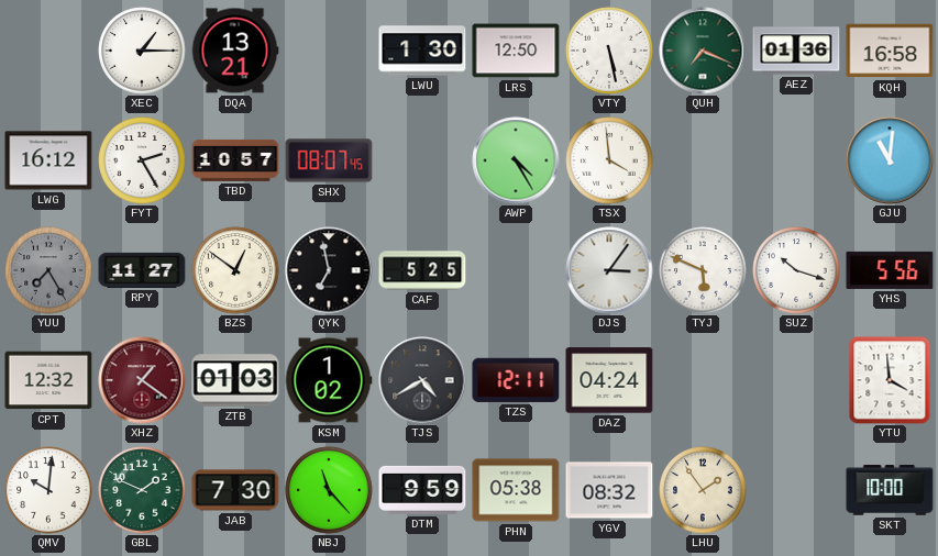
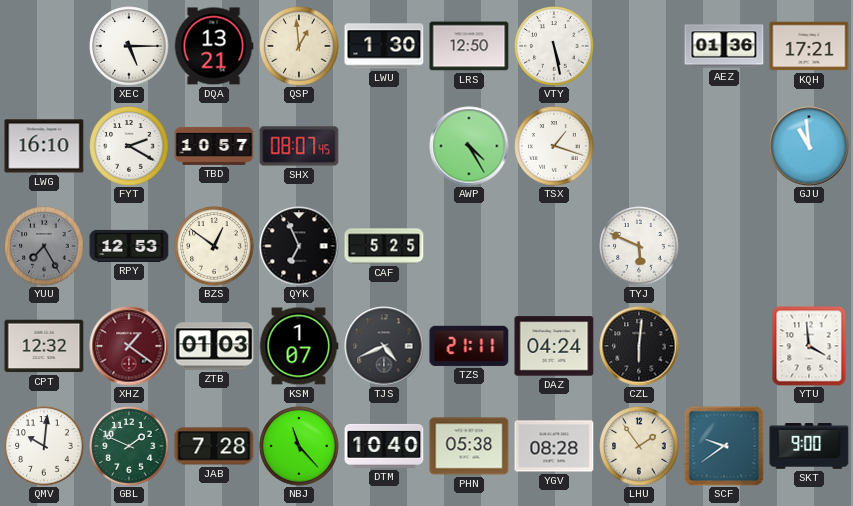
XEC: 1:15 -> 5:15 (129, 46)
QSP: none -> 12:59 (299, 46)
QUH: 7:19 -> none (703, 51)
KQH: 16:58 -> 17:21 (809, 46)
LWG: 16:12 -> 16:10 (44, 146)
FYT: 2:25 -> 2:20 (129, 146)
TSX: 3:59 -> 1:18 (554, 146)
GJU: 11:01 -> 10:59 (809, 146)
RPY: 11:27 -> 12:53 (129, 246)
QYK: 6:58 -> 6:56 (299, 246)
DJS: 3:06 -> none (609, 270)
SUZ: 10:18 -> none (796, 270)
YHS: 5:56 -> none (890, 270)
KSM: 1:02 -> 1:07 (299, 346)
TJS: 4:40 -> 4:41 (384, 346)
TZS: 12:11 -> 21:11 (469, 346)
CZL: none -> 6:01 (639, 346)
JAB: 7:30 -> 7:28 (214, 446)
DTM: 9:59 -> 10:40 (384, 446)
YGV: 08:32 -> 08:28 (554, 446)
SCF: none -> 9:39 (724, 446)
SKT: 10:00 -> 9:00 (809, 446)
